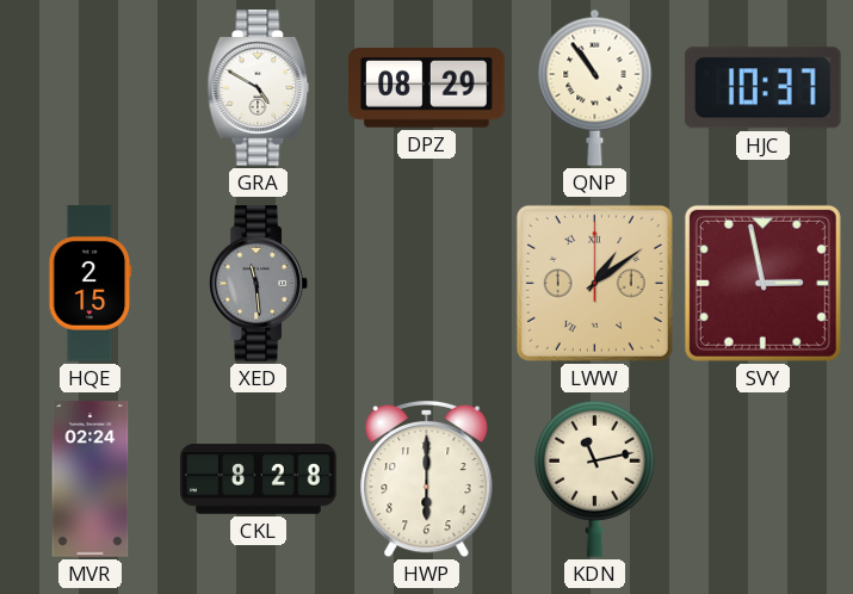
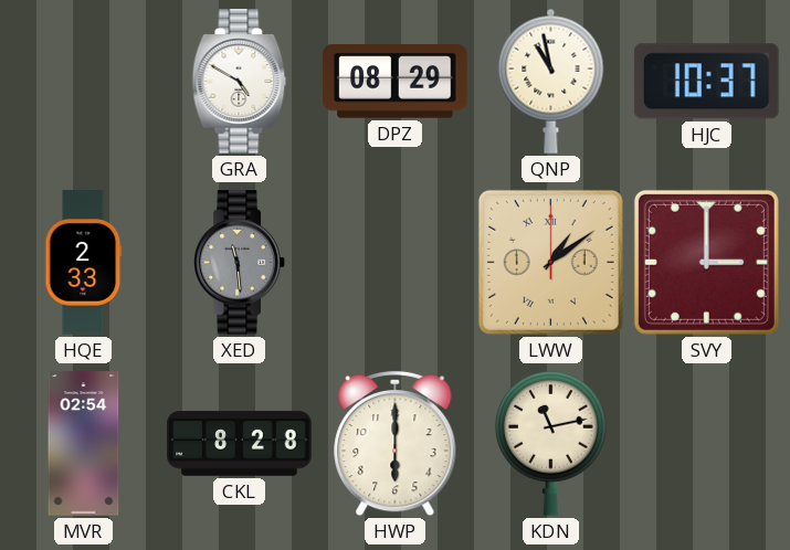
QNP: 10:54 -> 10:58 (551, 81)
HQE: 2:15 -> 2:33 (84, 263)
SVY: 2:58 -> 3:00 (706, 262)
MVR: 02:24 -> 02:54 (84, 444)
